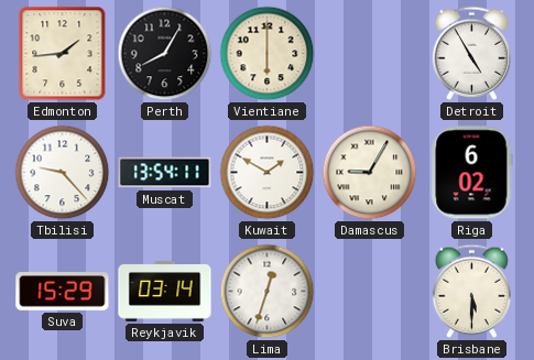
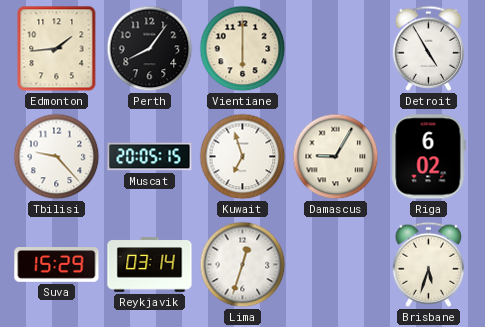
Perth: 8:05 -> 8:06 (150, 49)
Muscat: 13:54 -> 20:05 (150, 157)
Kuwait: 1:50 -> 6:57 (243, 157)
Brisbane: 5:30 -> 5:33 (428, 264)
